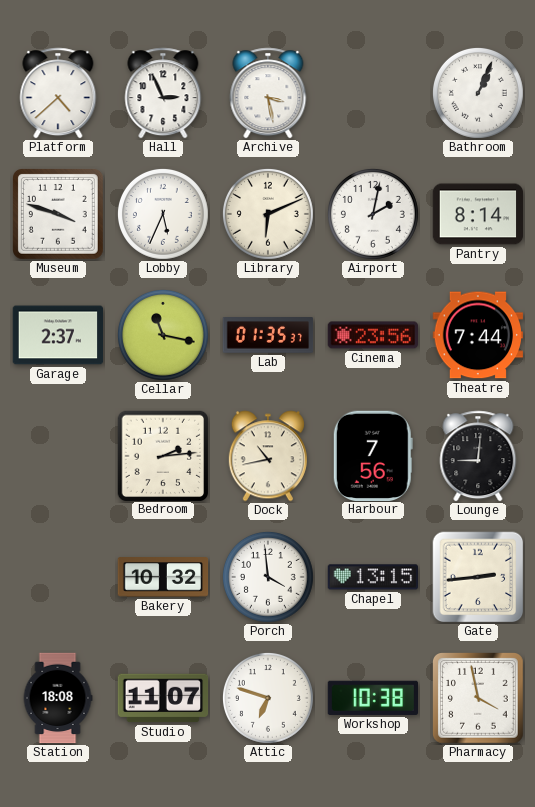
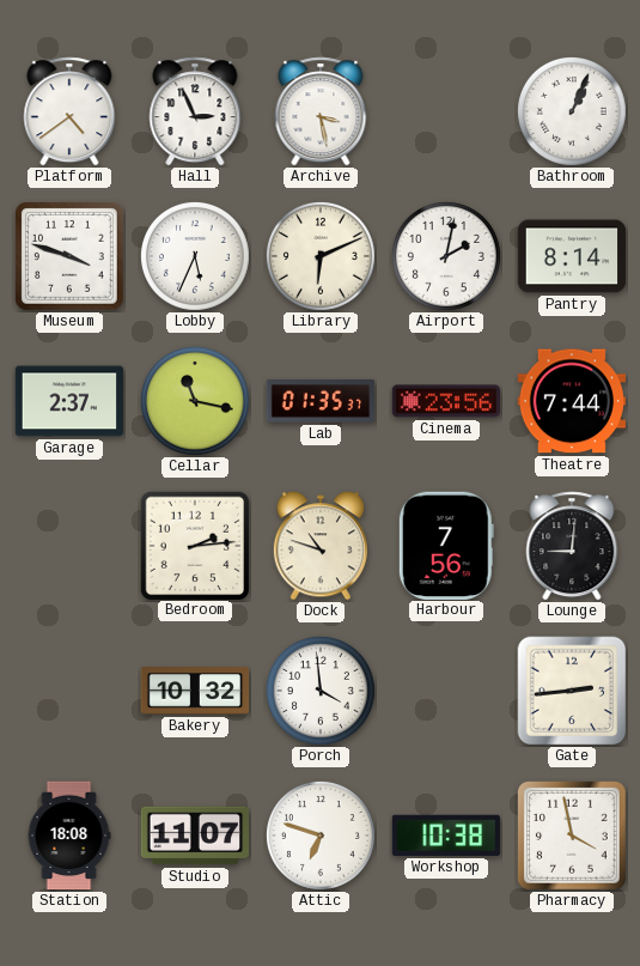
Platform: 4:38 -> 4:39 (69, 111)
Dock: 10:43 -> 10:48 (321, 546)
Chapel: 13:15 -> none (373, 577)
